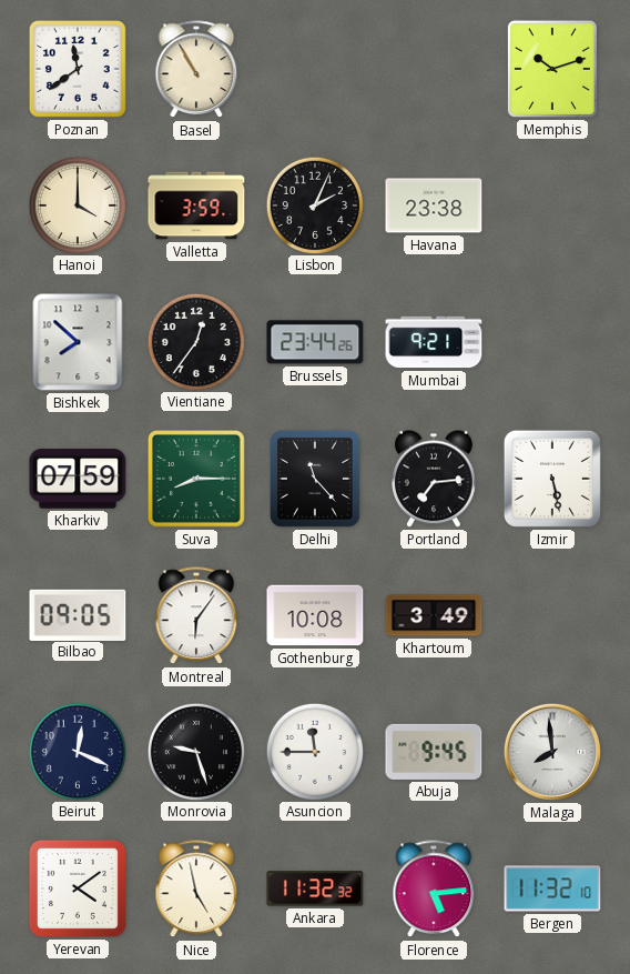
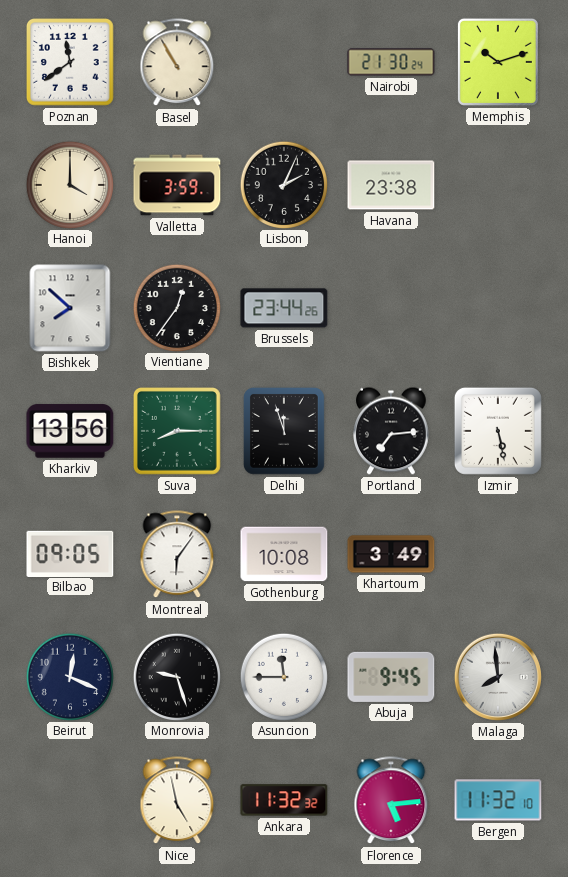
Nairobi: none -> 21:30 (391, 62)
Mumbai: 9:21 -> none (434, 342)
Kharkiv: 07:59 -> 13:56 (70, 431)
Delhi: 11:23 -> 11:57 (284, 431)
Yerevan: 4:09 -> none (78, 888)
